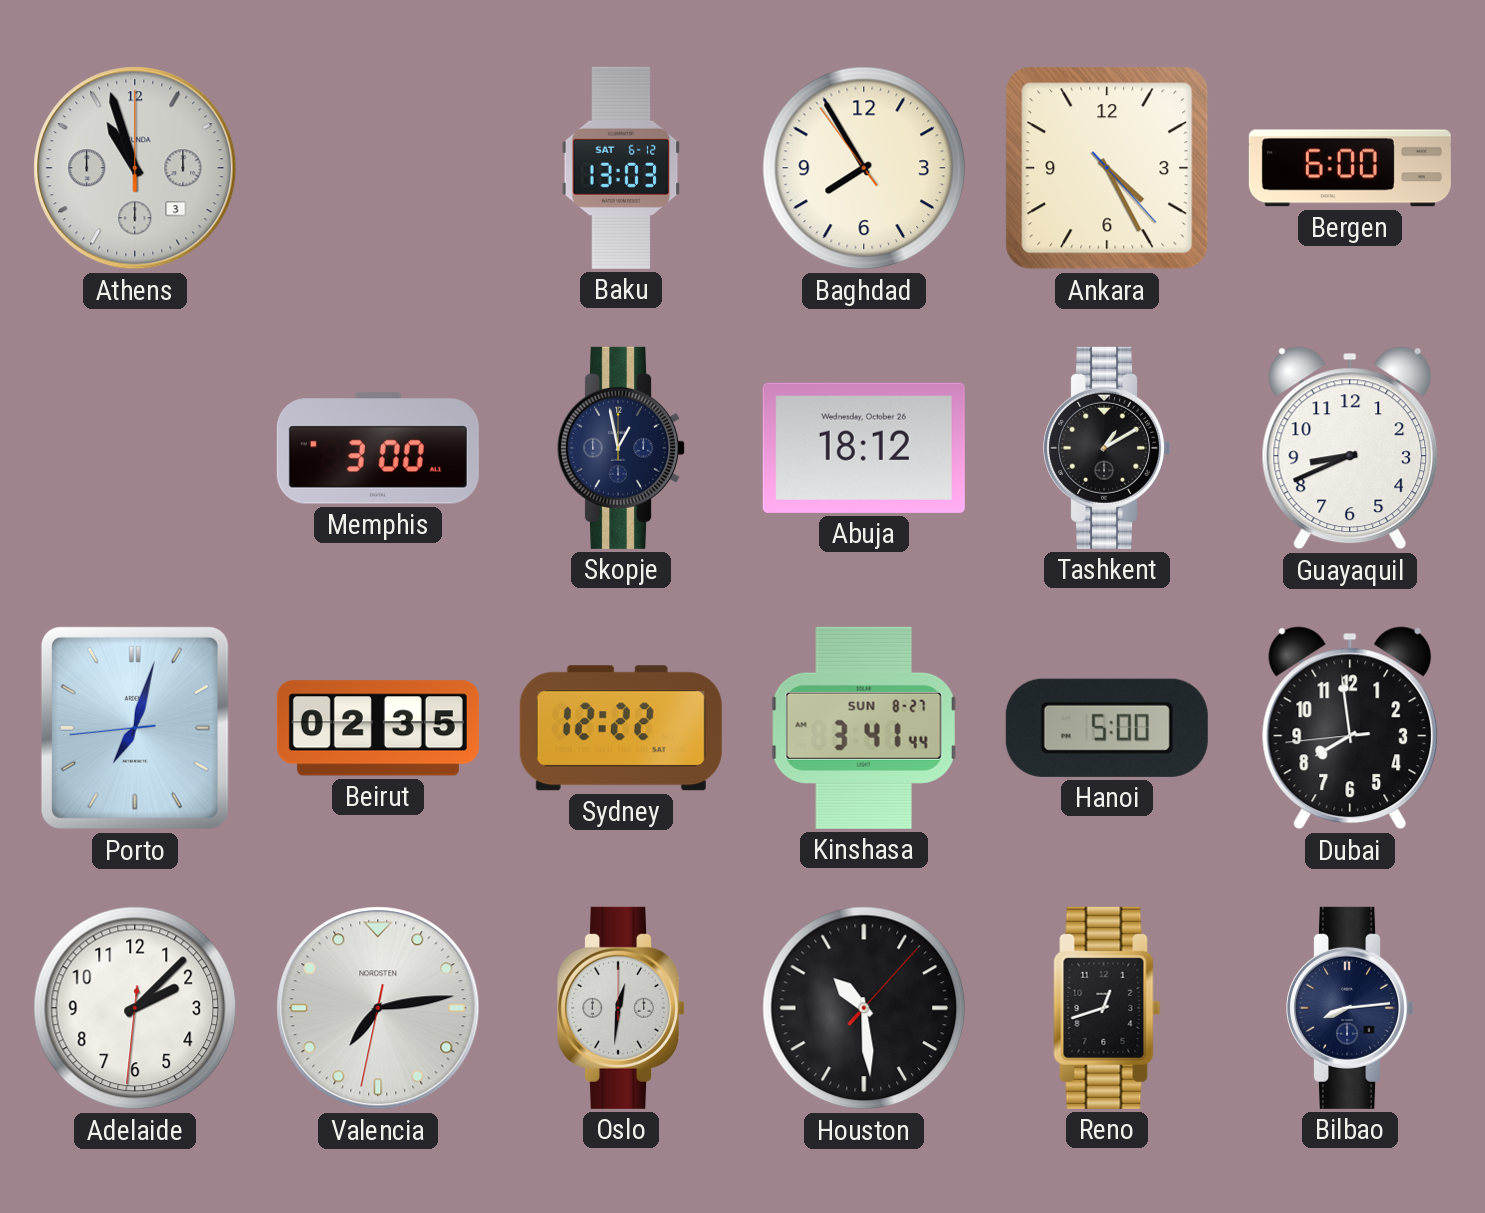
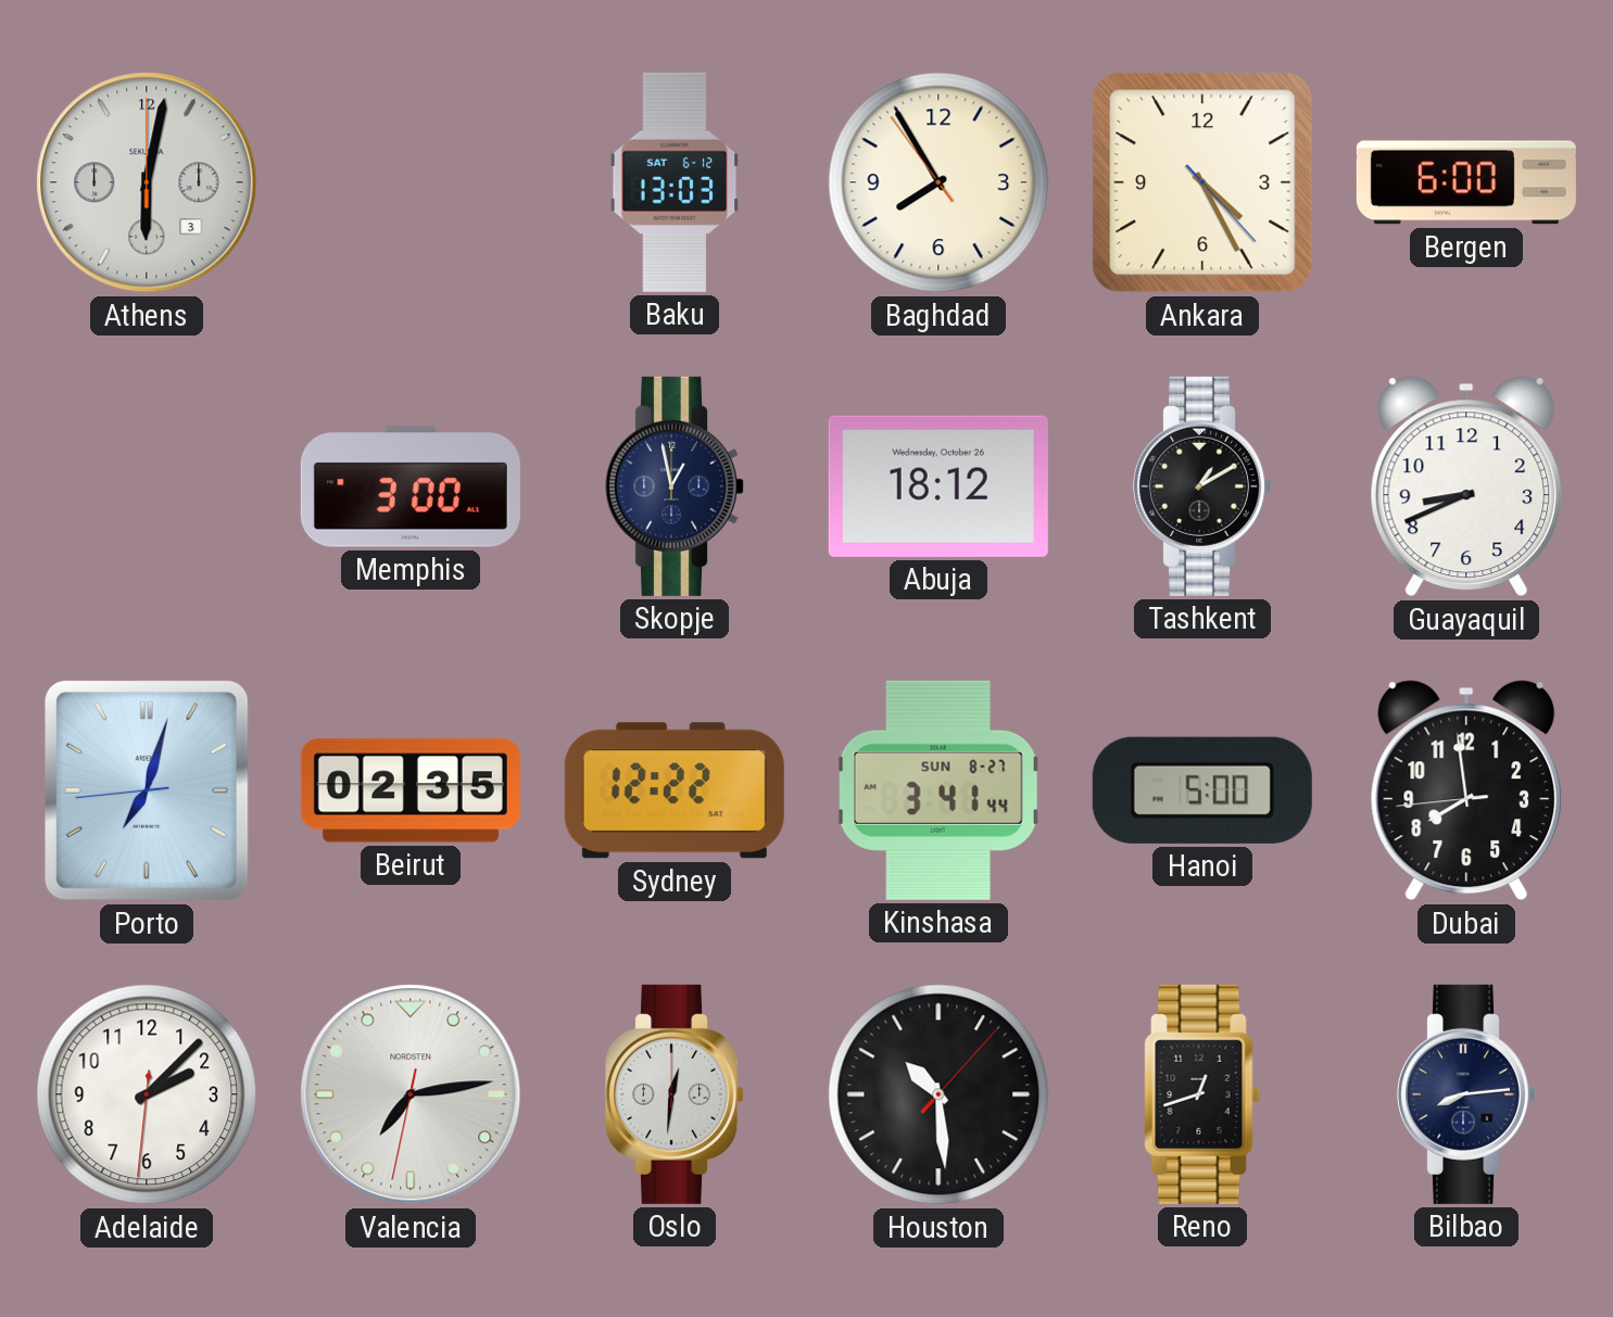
Athens: 10:57 -> 6:02 (147, 182)
